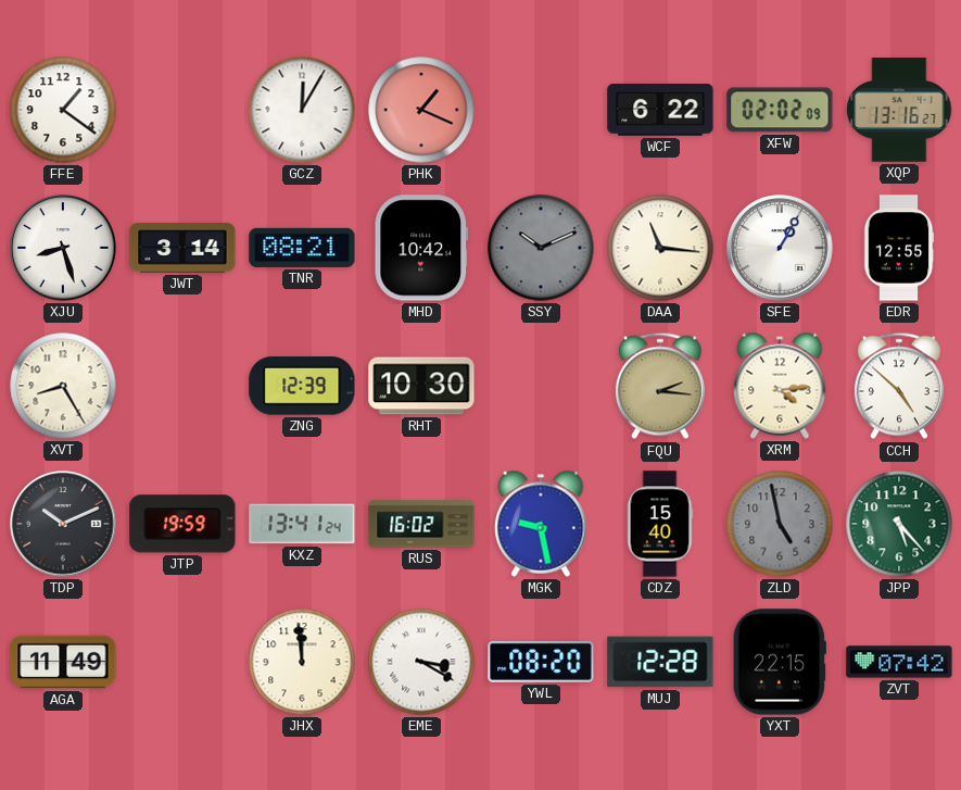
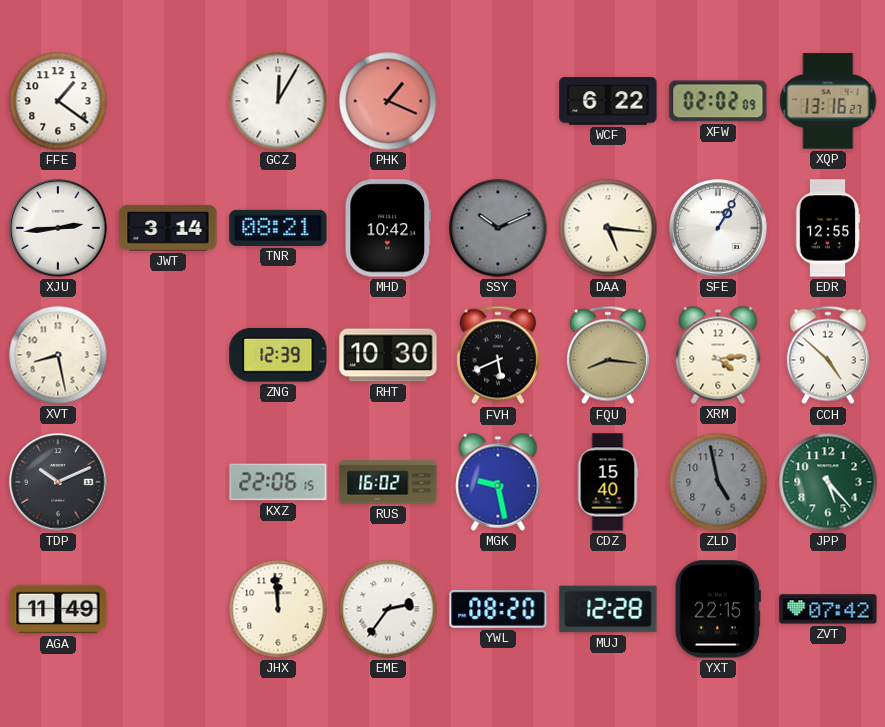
XJU: 8:27 -> 2:44 (58, 228)
DAA: 11:16 -> 5:16 (608, 228)
XVT: 8:25 -> 8:28 (58, 355)
FVH: none -> 5:41 (498, 355)
FQU: 2:16 -> 8:16 (608, 355)
JTP: 19:59 -> none (182, 524)
KXZ: 13:41 -> 22:06 (278, 482)
EME: 3:20 -> 2:36 (388, 609)
